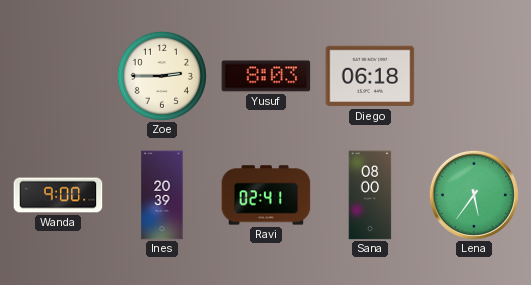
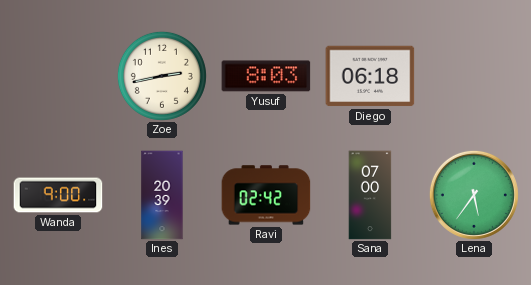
Zoe: 2:45 -> 2:43 (162, 76)
Ravi: 02:41 -> 02:42 (266, 195)
Sana: 08:00 -> 07:00 (370, 195)
